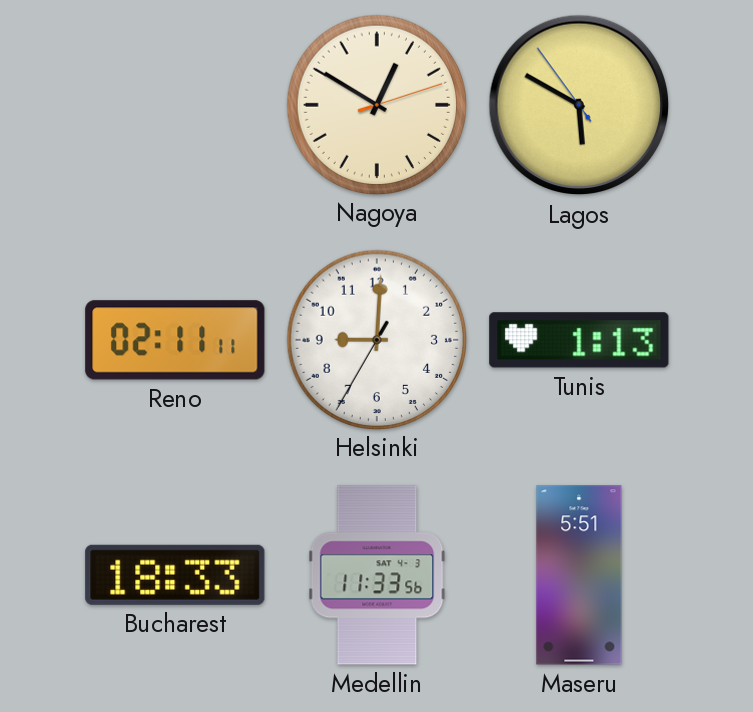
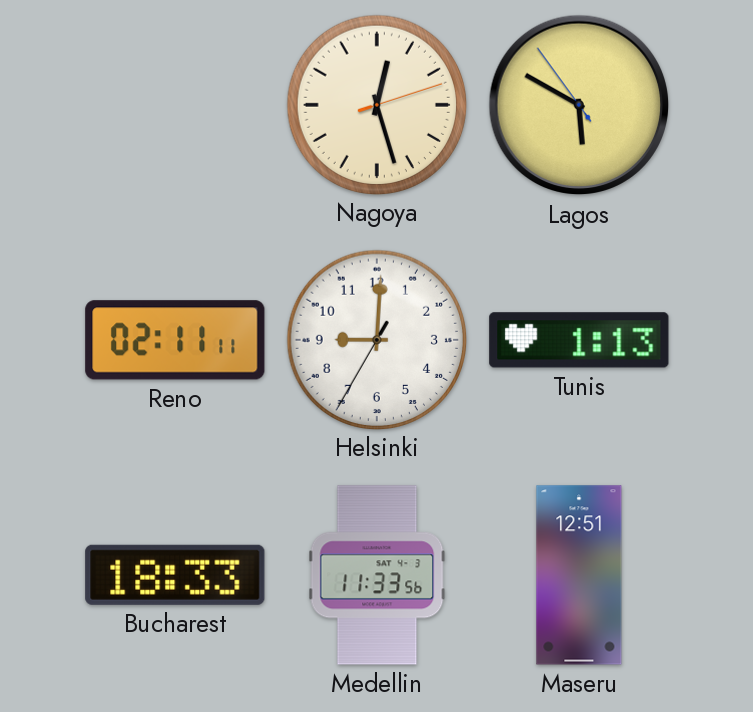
Nagoya: 12:50 -> 12:27 (376, 104)
Maseru: 5:51 -> 12:51 (579, 575)
